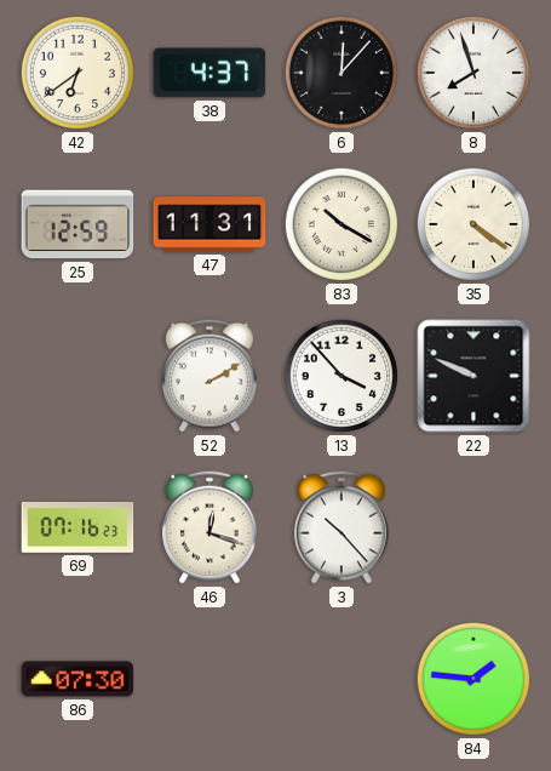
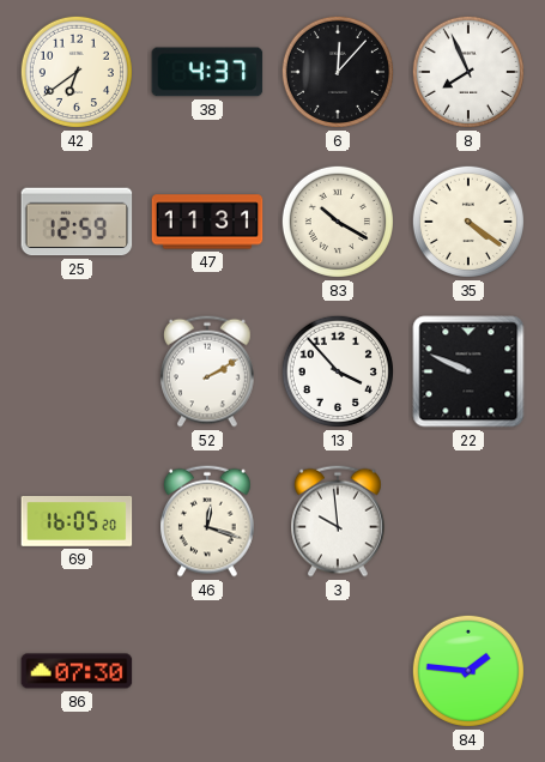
8: 7:57 -> 7:56 (468, 72)
69: 07:16 -> 16:05 (77, 521)
3: 10:23 -> 9:59 (339, 521)
